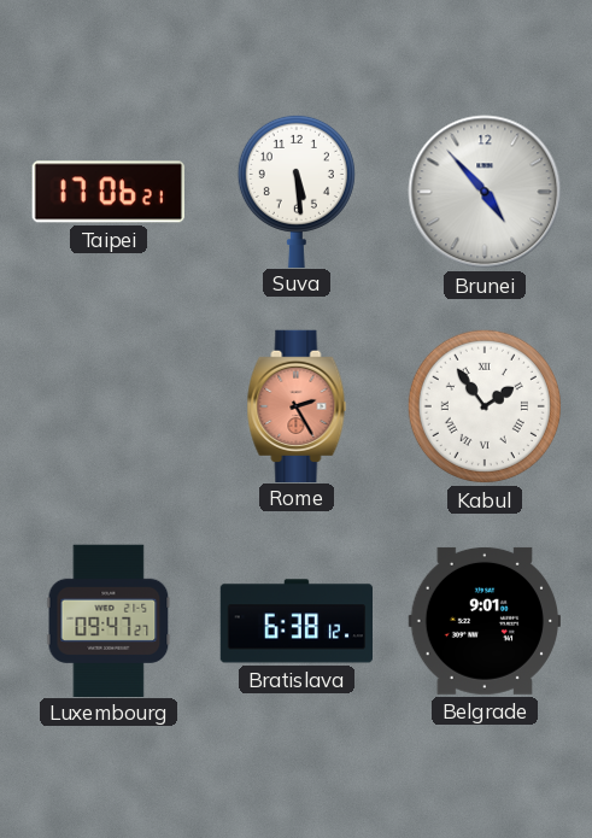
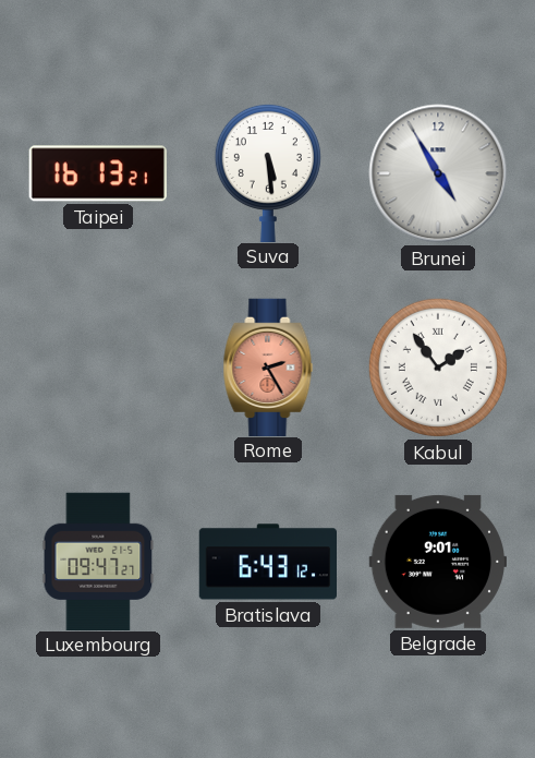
Taipei: 17:06 -> 16:13 (98, 173)
Brunei: 4:53 -> 4:55 (438, 173)
Bratislava: 6:38 -> 6:43 (267, 562)
